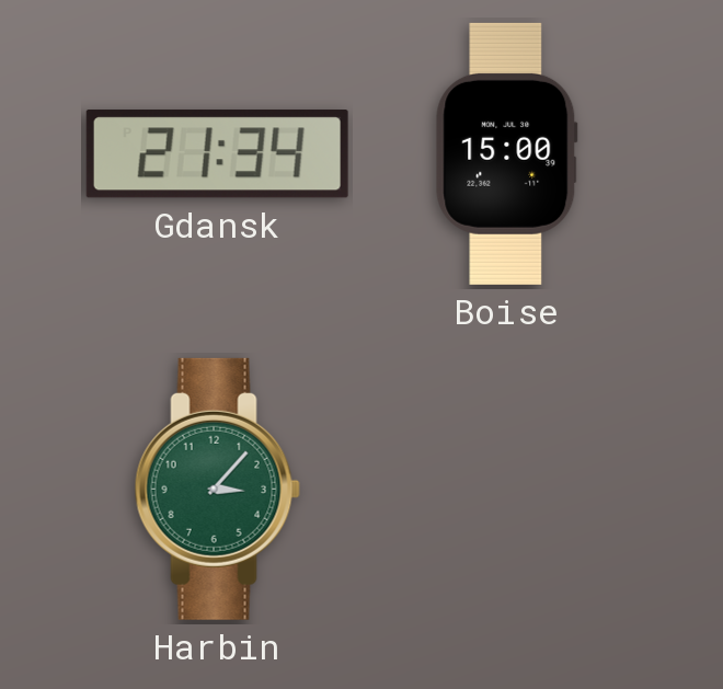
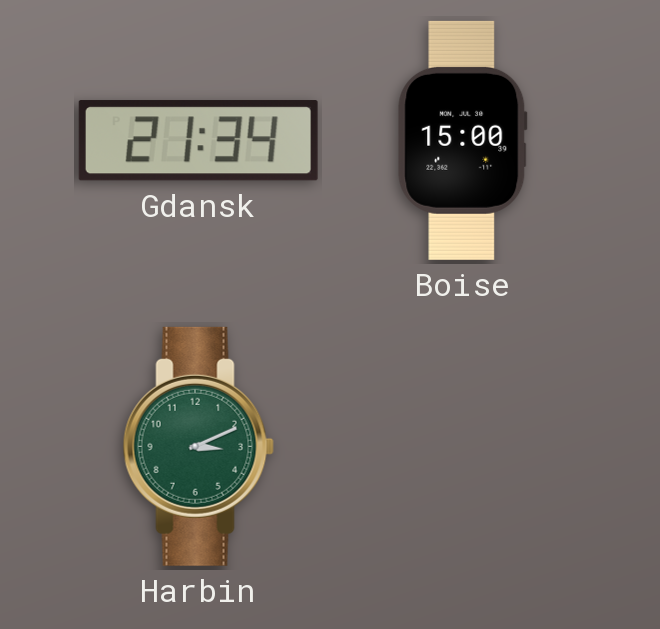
Harbin: 3:07 -> 3:11 (198, 446)
